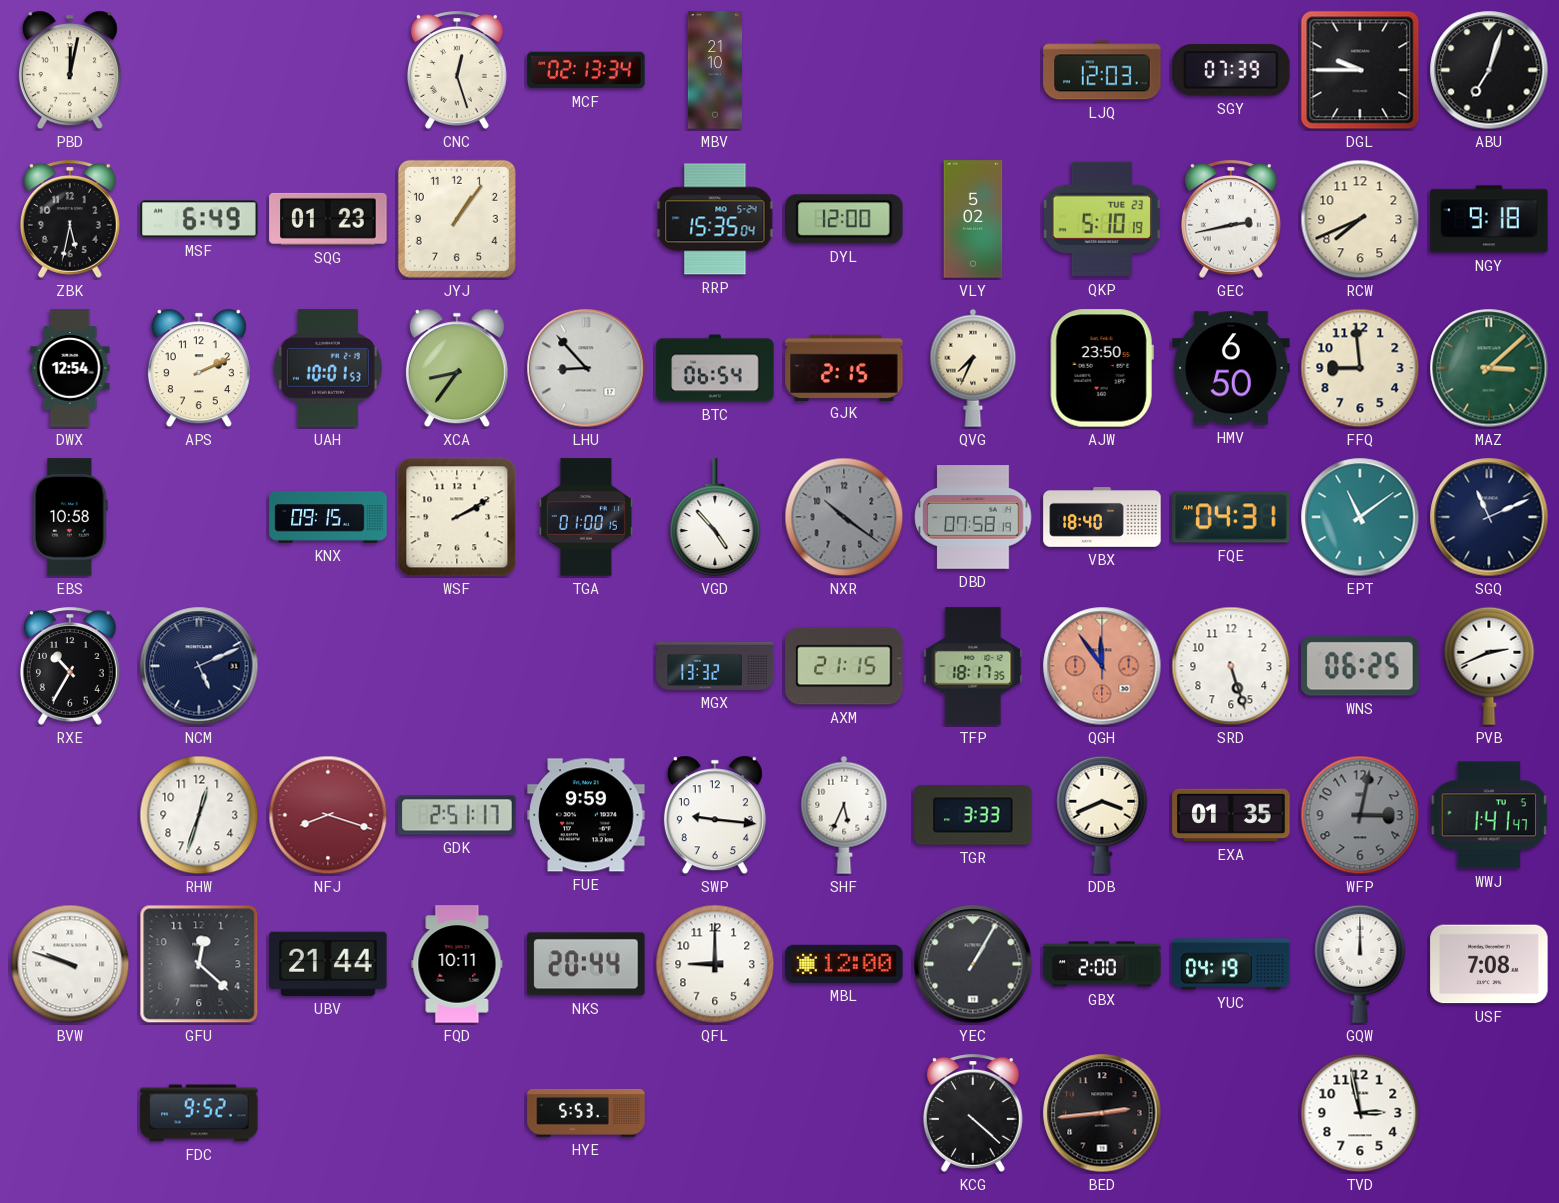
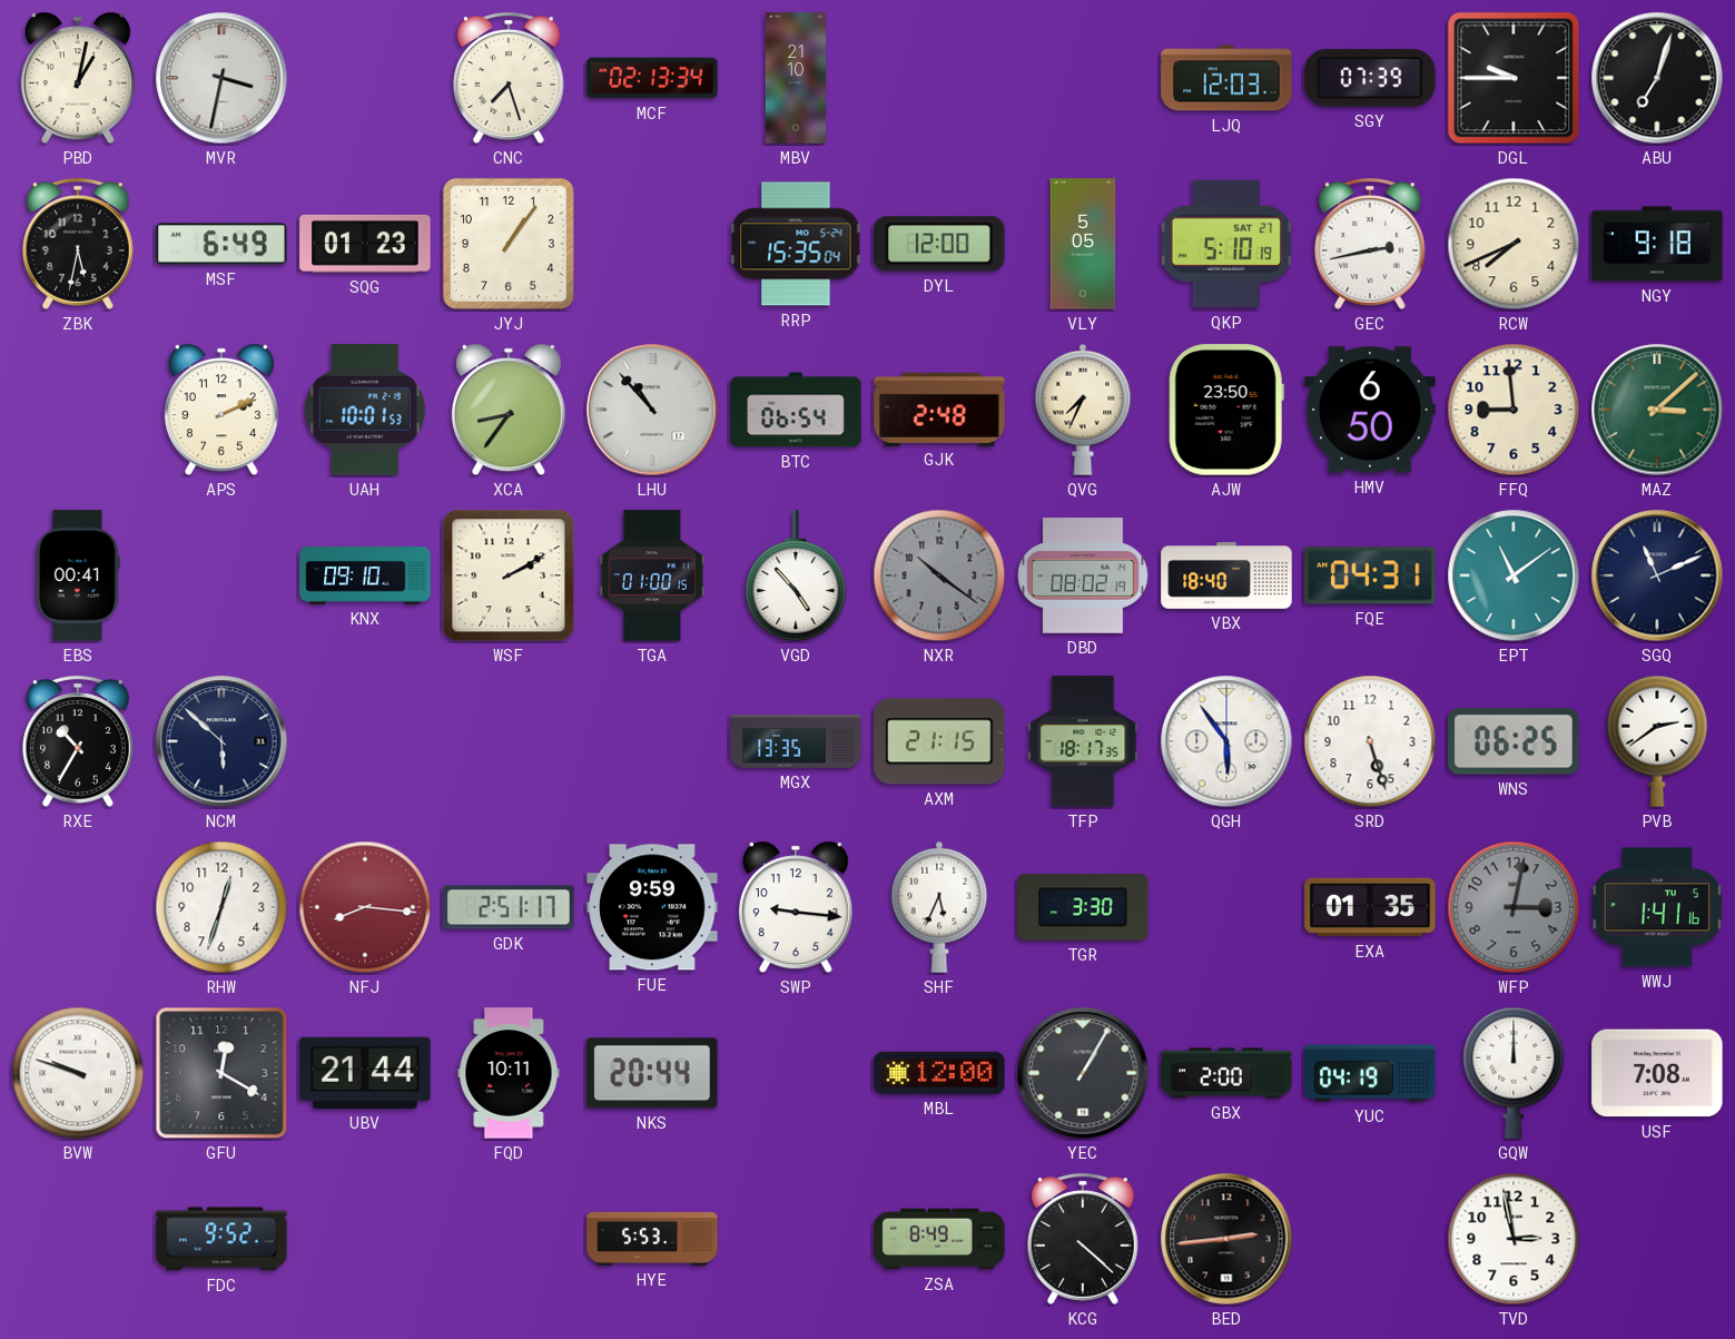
PBD: 12:02 -> 1:02 (78, 78)
MVR: none -> 3:32 (221, 78)
CNC: 12:27 -> 7:27 (509, 78)
VLY: 5:02 -> 5:05 (1083, 244)
QKP date: TUE 23 -> SAT 27 (1226, 244)
DWX: 12:54 -> none (70, 368)
LHU: 8:53 -> 10:53 (652, 410)
GJK: 2:15 -> 2:48 (939, 408)
EBS: 10:58 -> 00:41 (78, 575)
KNX: 09:15 -> 09:10 (365, 575)
DBD: 07:58 -> 08:02 (1083, 575)
NCM: 5:11 -> 5:52 (221, 741)
MGX: 13:32 -> 13:35 (796, 741)
QGH: 11:54 -> 5:54 (1226, 741)
QGH dial: salmon -> white (1226, 741)
PVB: 2:41 -> 2:39 (1657, 741)
NFJ: 8:18 -> 8:16 (365, 907)
TGR: 3:33 -> 3:30 (1083, 907)
DDB: 3:41 -> none (1102, 815)
WWJ: 1:41:47 -> 1:41:16 (1657, 907)
GFU: 12:22 -> 12:20 (221, 1073)
QFL: 9:00 -> none (715, 964)
ZSA: none -> 8:49 (939, 1239)
